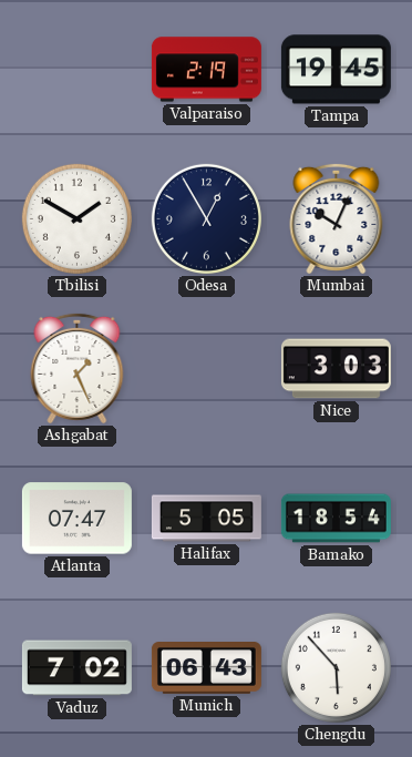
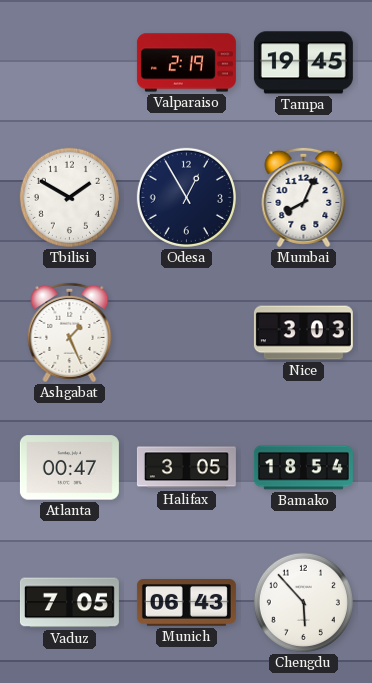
Mumbai: 10:04 -> 8:04 (304, 197)
Atlanta: 07:47 -> 00:47 (69, 468)
Halifax: 5:05 -> 3:05 (186, 468)
Vaduz: 7:02 -> 7:05 (69, 603)
